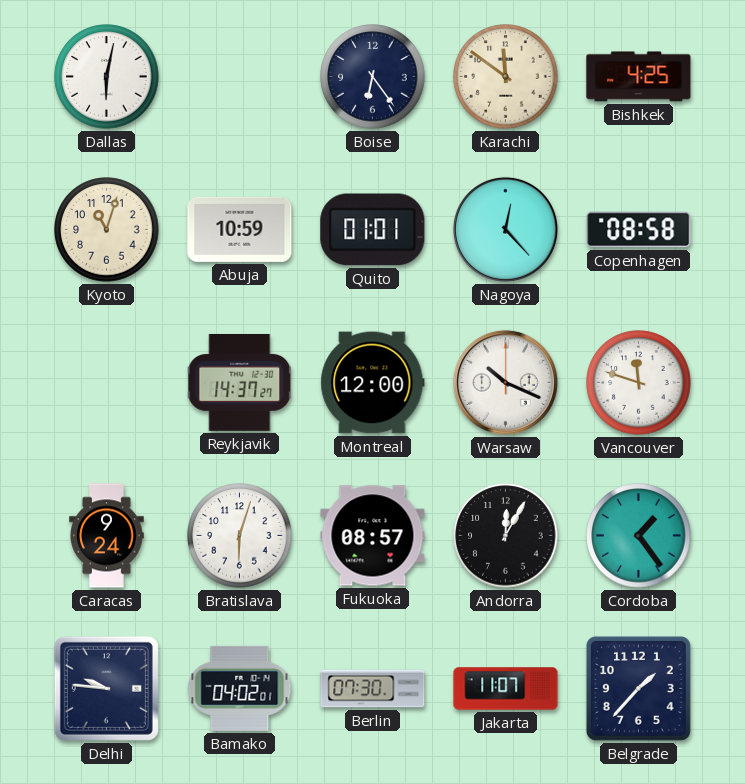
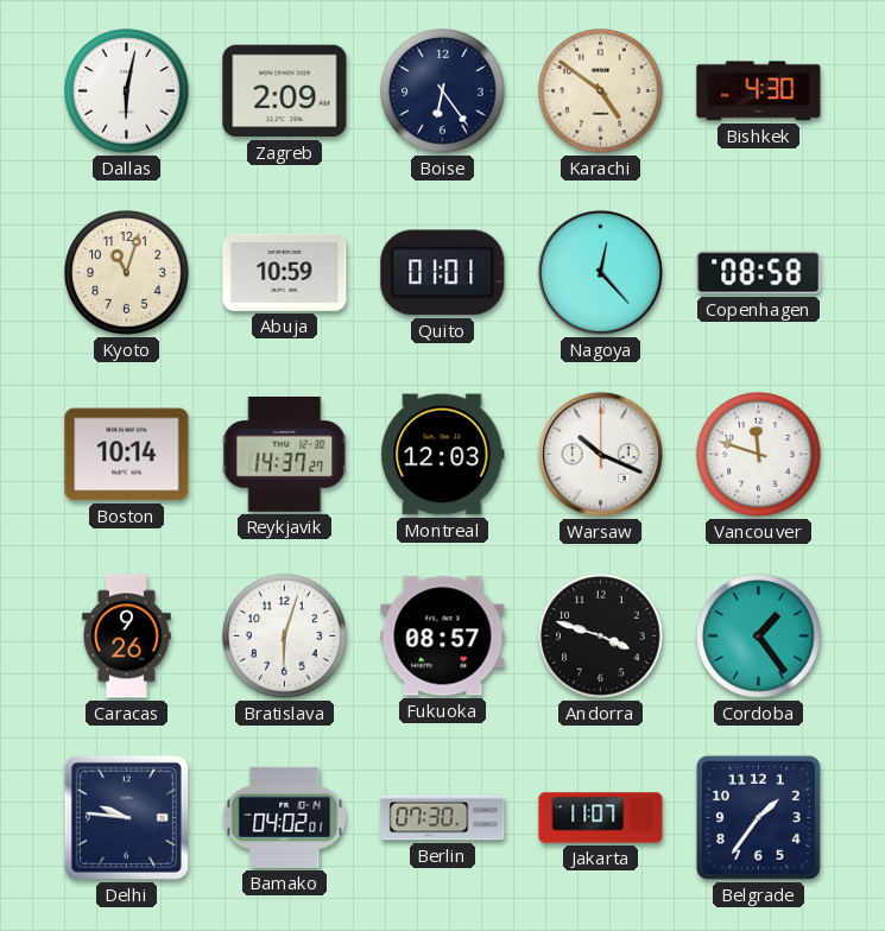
Zagreb: none -> 2:09 (285, 91)
Karachi: 11:51 -> 4:51 (601, 91)
Bishkek: 4:25 -> 4:30 (759, 91)
Boston: none -> 10:14 (127, 455)
Montreal: 12:00 -> 12:03 (443, 455)
Caracas: 9:24 -> 9:26 (127, 636)
Andorra: 12:05 -> 3:48 (601, 636)
Belgrade: 1:37 -> 1:36 (758, 817)
